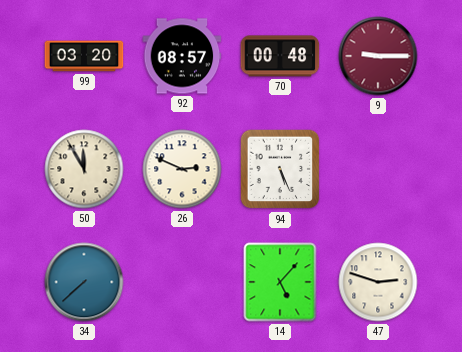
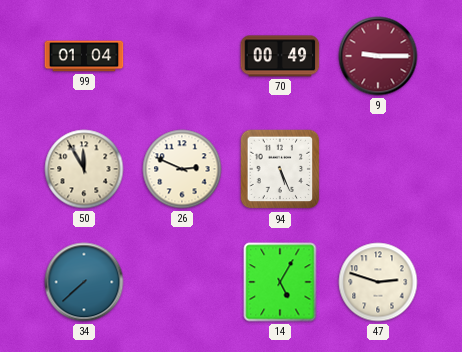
99: 03:20 -> 01:04 (84, 56)
92: 08:57 -> none (182, 56)
70: 00:48 -> 00:49 (280, 56)
14: 5:07 -> 5:05 (280, 282)
